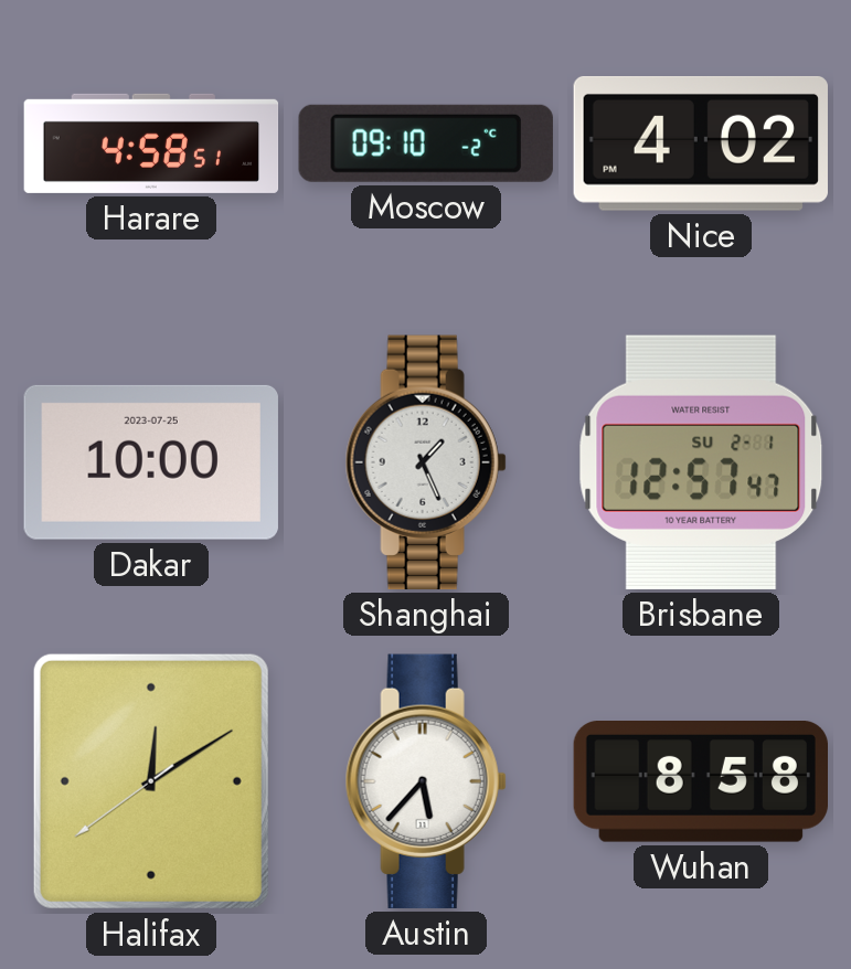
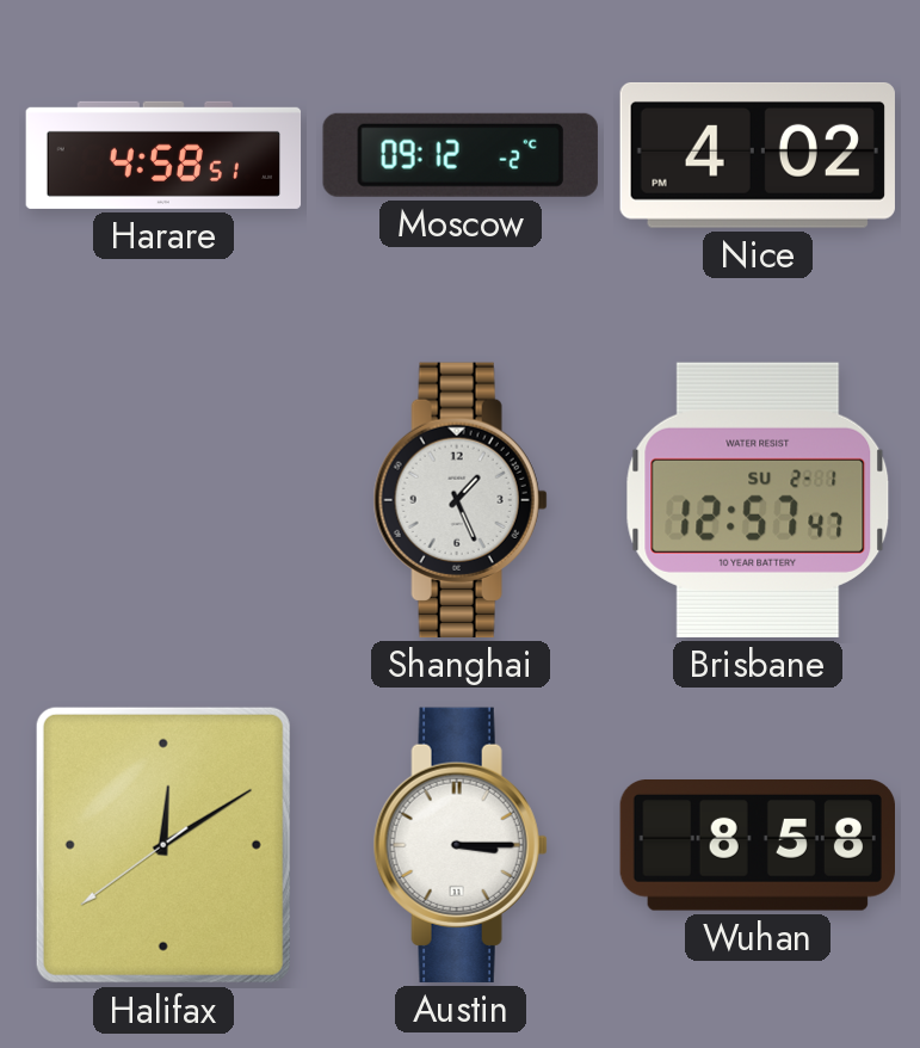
Moscow: 09:10 -> 09:12 (461, 155)
Dakar: 10:00 -> none (151, 462)
Austin: 5:37 -> 3:15 (461, 845)
